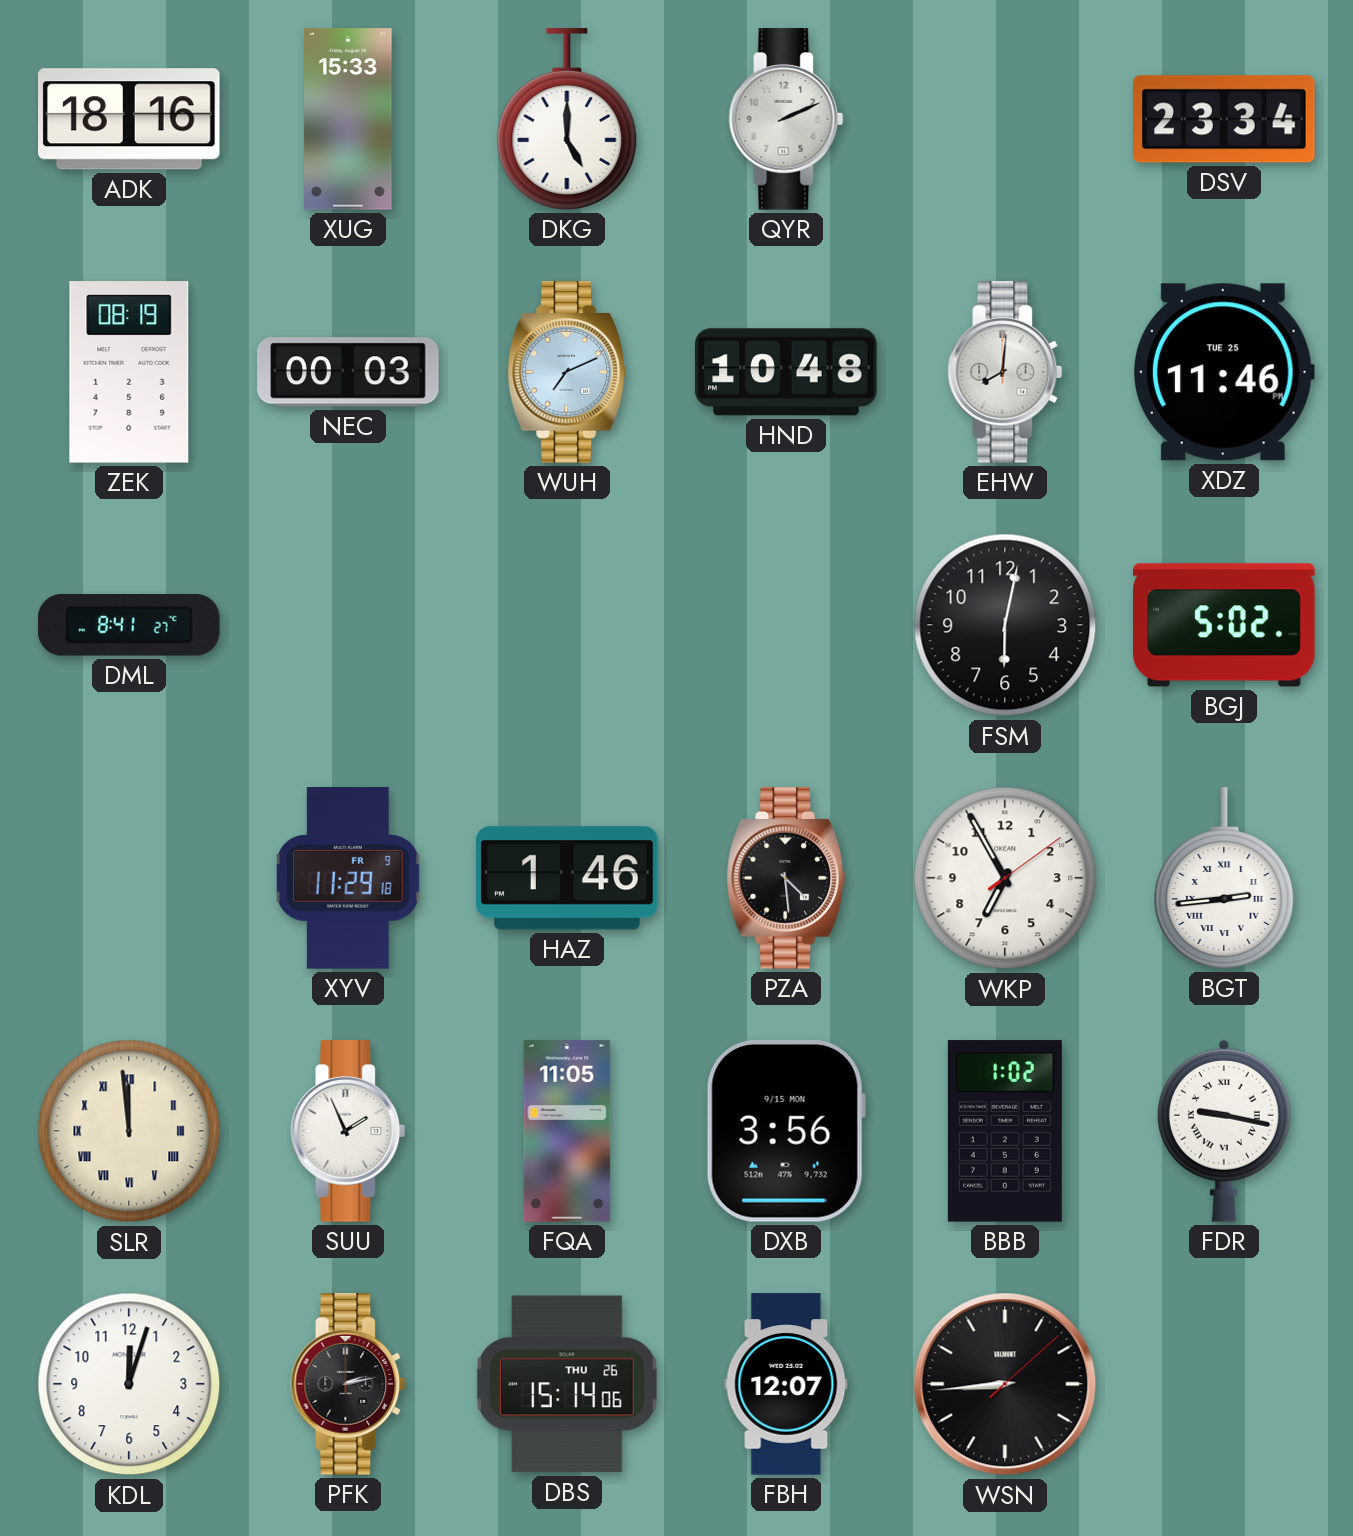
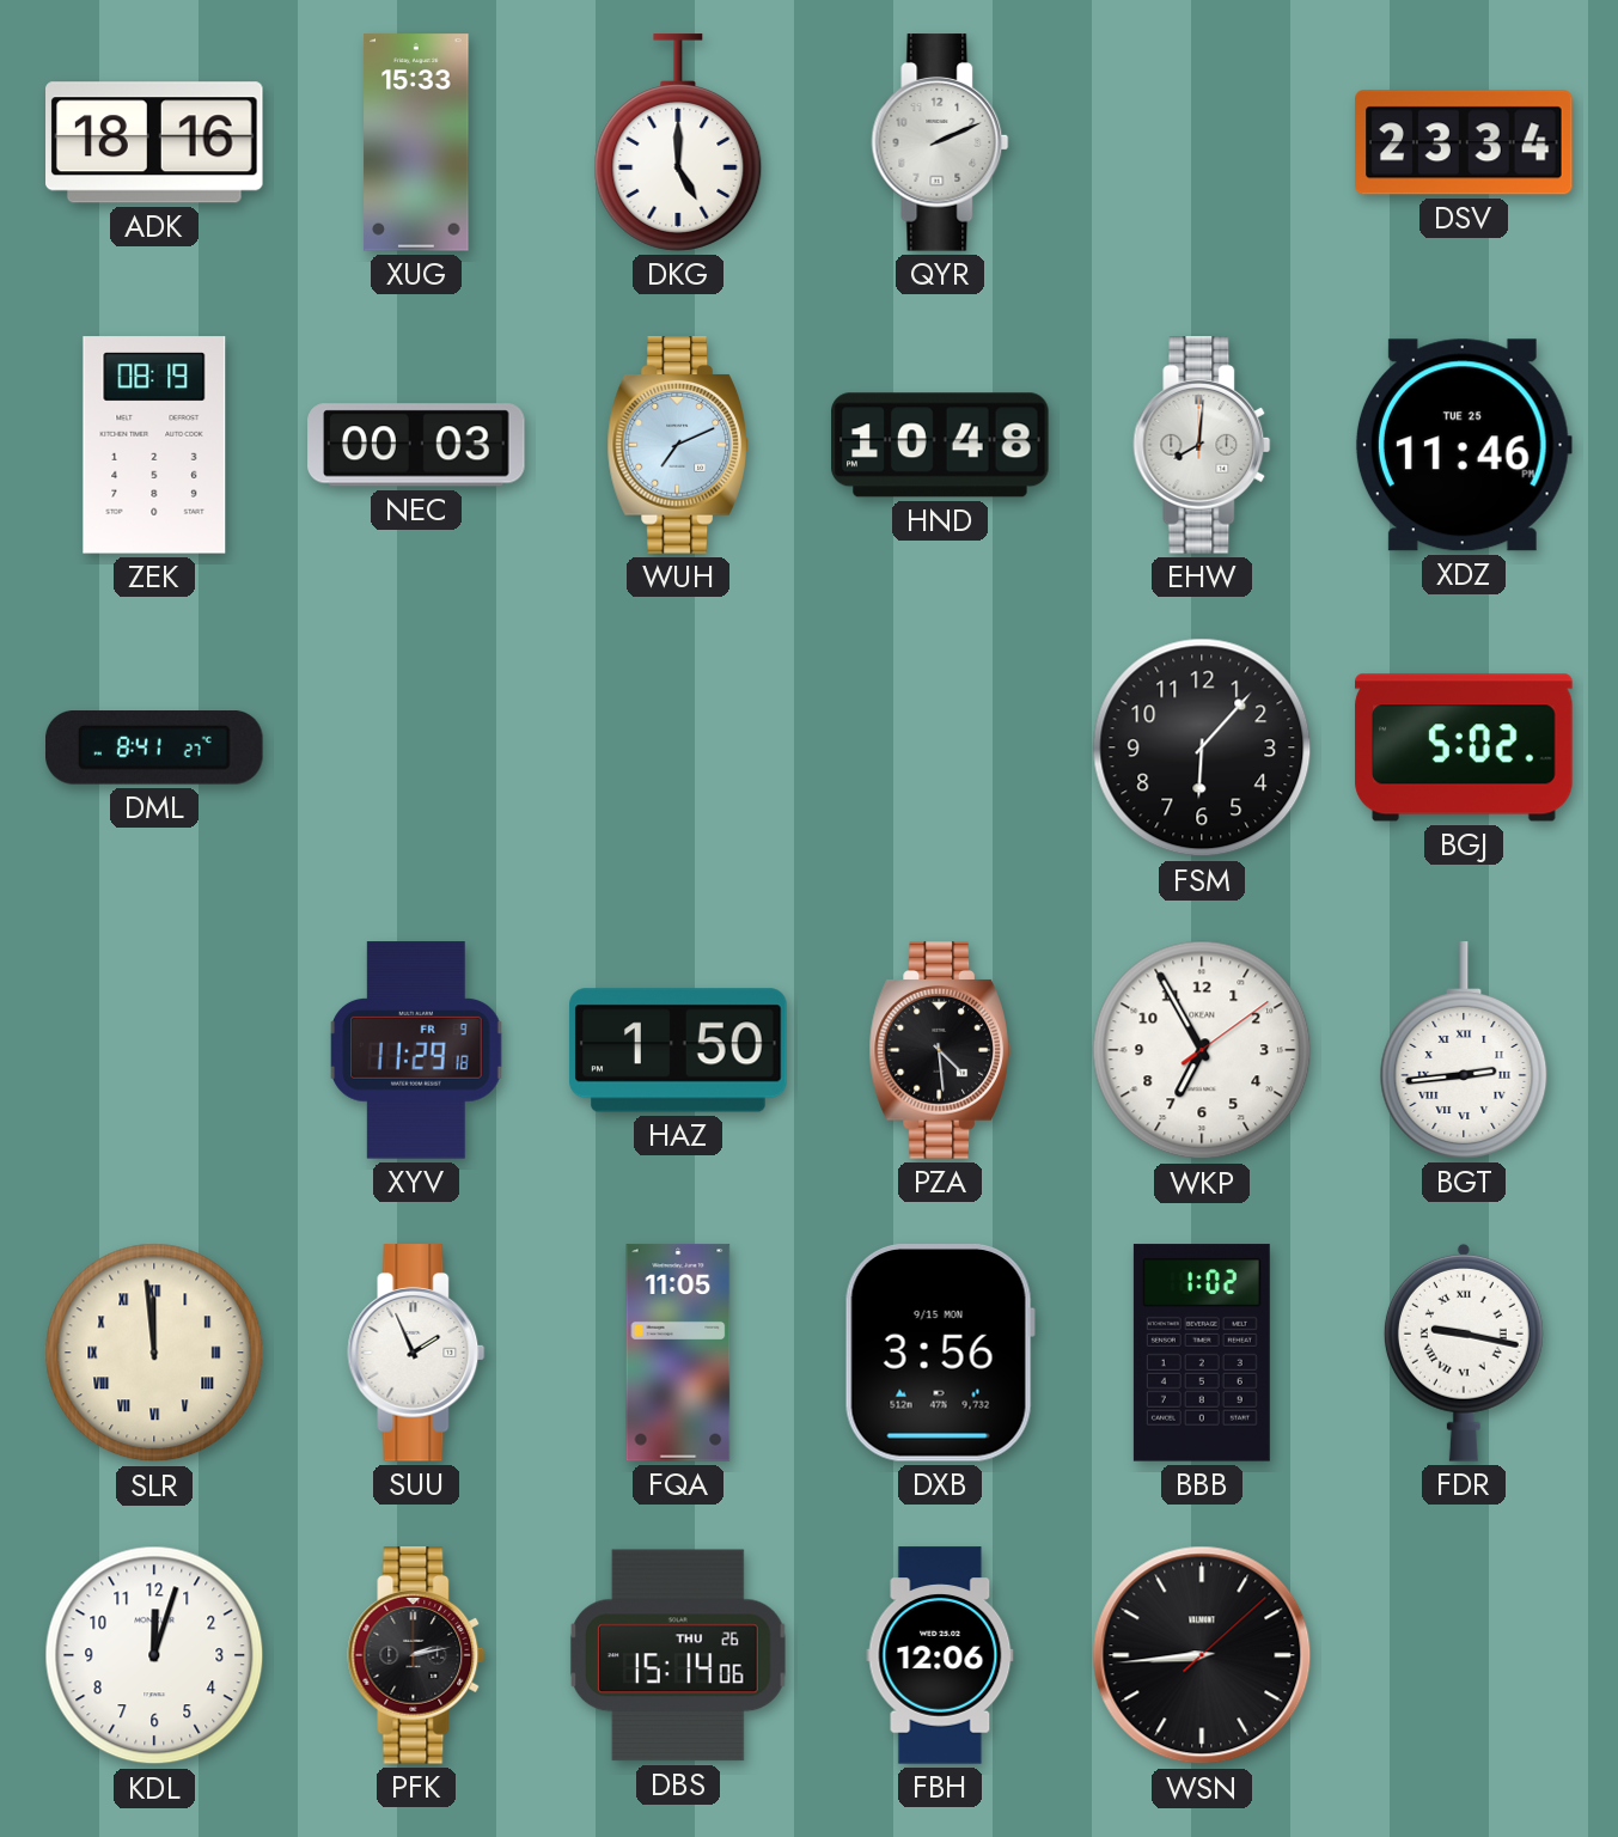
FSM: 6:02 -> 6:07 (1202, 747)
HAZ: 1:46 -> 1:50 (678, 1050)
FBH: 12:07 -> 12:06 (940, 1655)
